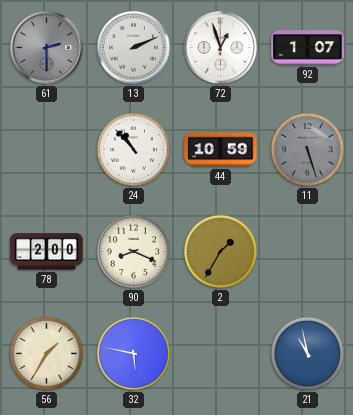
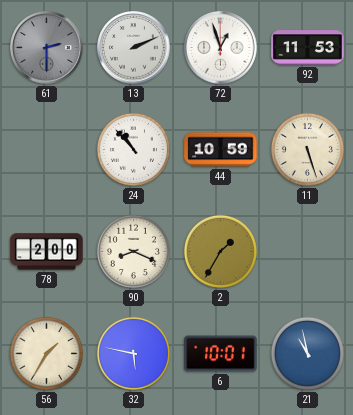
92: 1:07 -> 11:53 (308, 48)
11 dial: grey -> cream (307, 149)
6: none -> 10:01 (221, 354)
